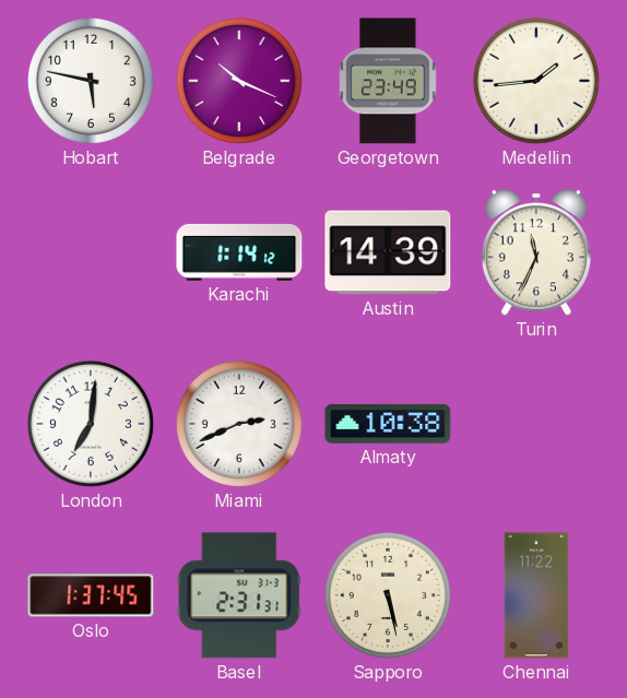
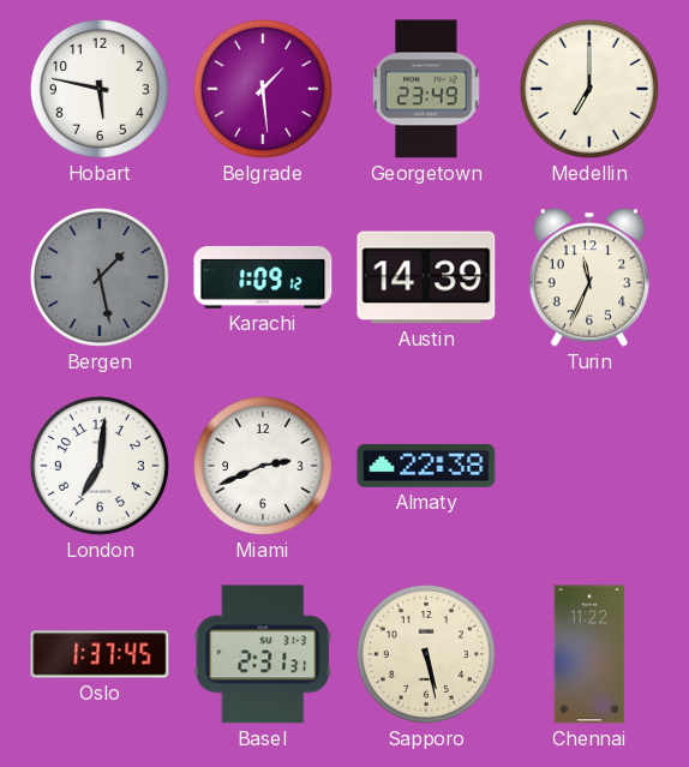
Belgrade: 10:19 -> 1:29 (263, 89)
Medellin: 1:44 -> 7:00 (589, 89)
Bergen: none -> 1:28 (100, 277)
Karachi: 1:14 -> 1:09 (263, 277)
Almaty: 10:38 -> 22:38 (426, 466)
